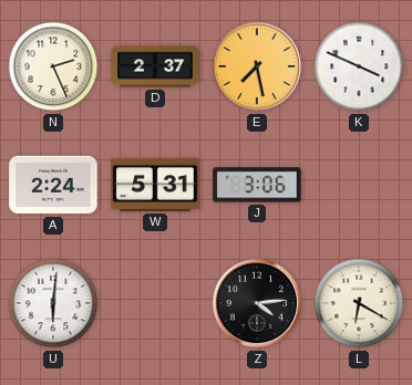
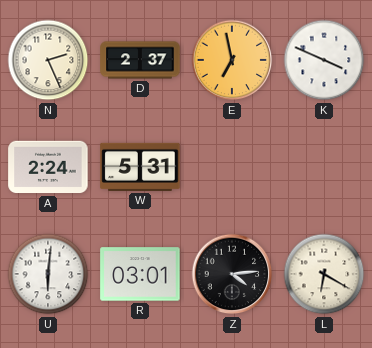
E: 7:28 -> 6:58 (232, 60)
J: 3:06 -> none (257, 185)
R: none -> 03:01 (140, 274)
